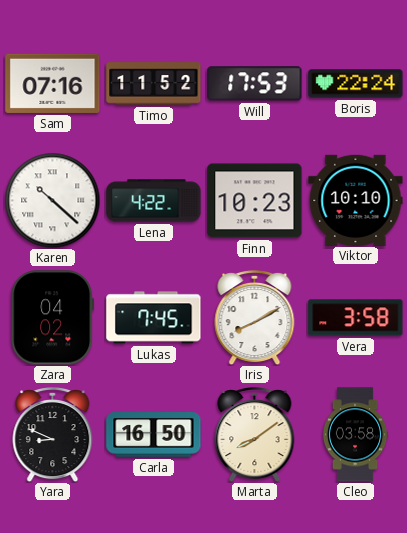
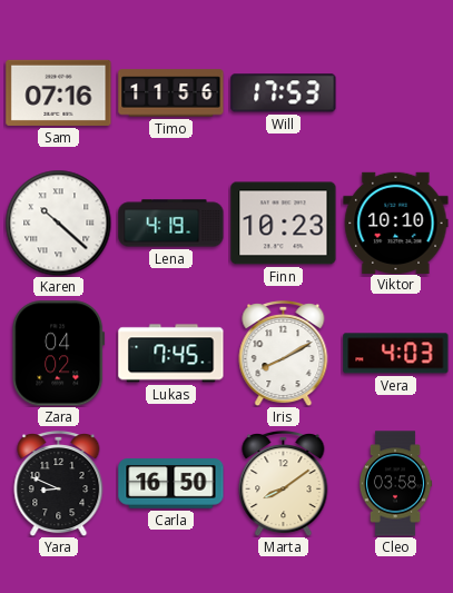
Timo: 11:52 -> 11:56 (171, 93)
Boris: 22:24 -> none (356, 84)
Lena: 4:22 -> 4:19 (171, 224)
Vera: 3:58 -> 4:03 (396, 354)
